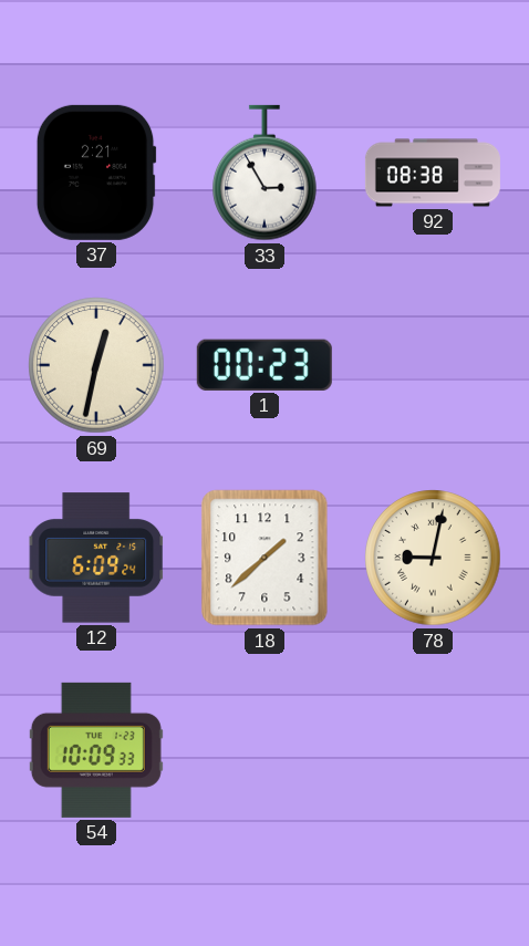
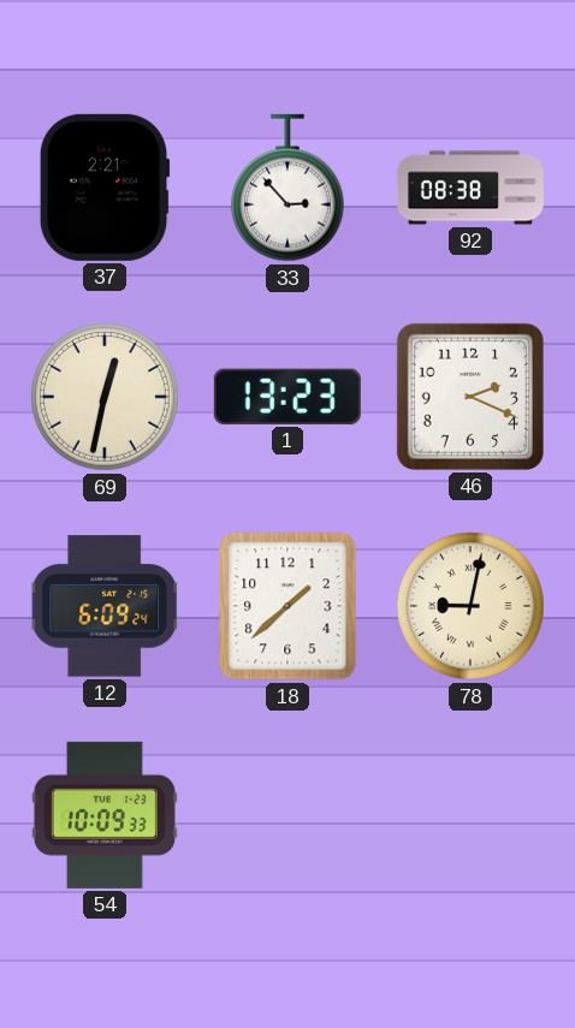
33: 2:55 -> 2:53 (287, 188)
1: 00:23 -> 13:23 (287, 397)
46: none -> 2:19 (470, 397)
